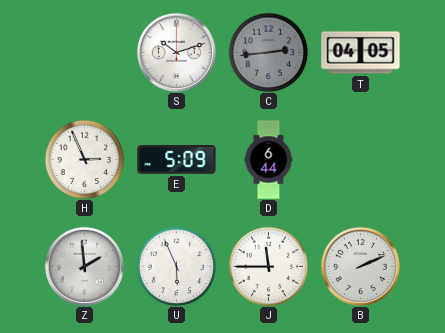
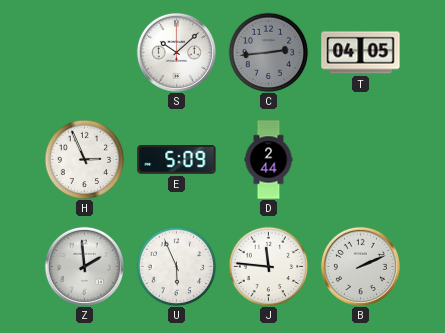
S: 10:12 -> 10:08 (176, 52)
D: 6:44 -> 2:44 (269, 160)
J: 11:45 -> 11:46 (268, 266)
